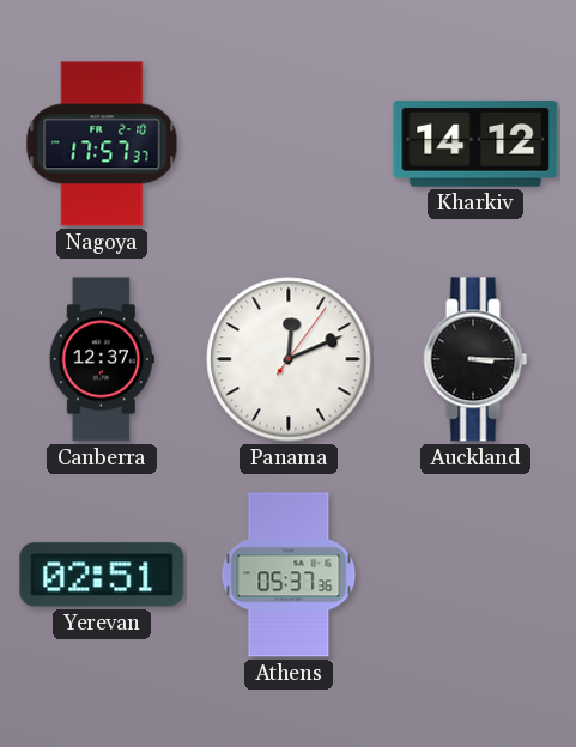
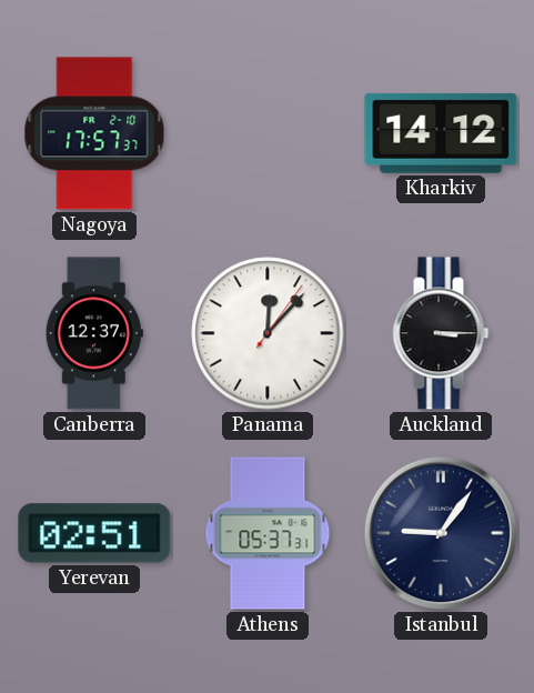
Panama: 12:11 -> 12:07 (268, 333)
Athens: 05:37:36 -> 05:37:31 (268, 533)
Istanbul: none -> 9:06 (441, 533)
